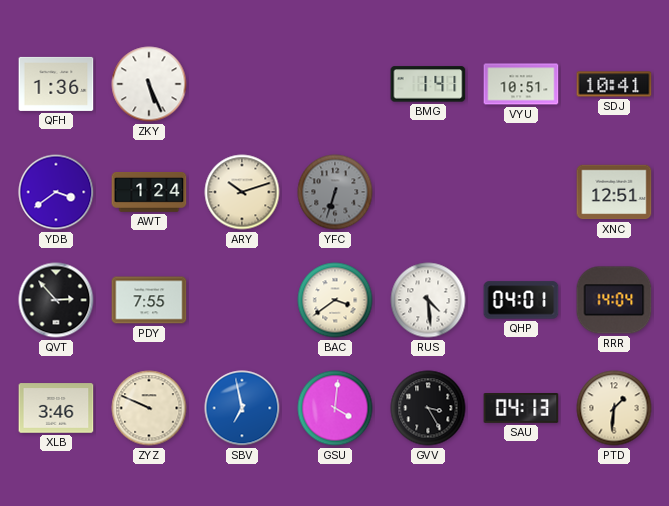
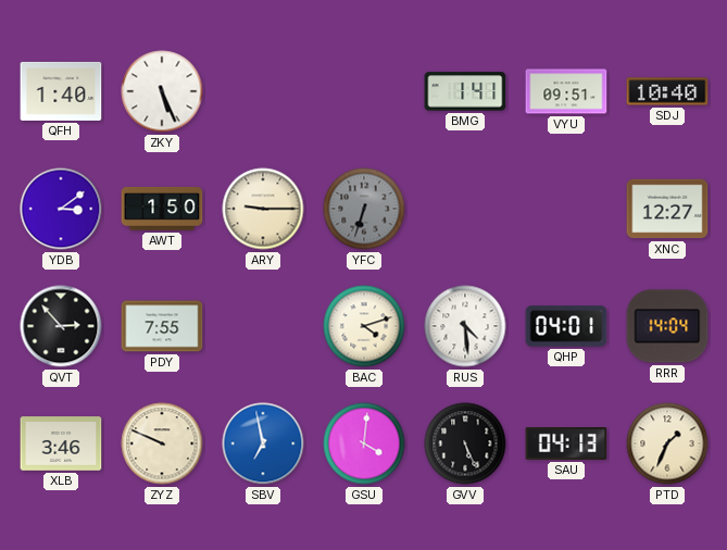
QFH: 1:36 -> 1:40 (61, 91)
VYU: 10:51 -> 09:51 (566, 91)
SDJ: 10:41 -> 10:40 (667, 91)
YDB: 3:39 -> 3:09 (61, 209)
AWT: 1:24 -> 1:50 (162, 209)
ARY: 10:12 -> 9:15 (263, 209)
XNC: 12:51 -> 12:27 (667, 209)
BAC: 3:39 -> 4:12 (364, 326)
GVV: 3:25 -> 5:26 (465, 443)
PTD: 1:31 -> 1:34 (667, 443)
